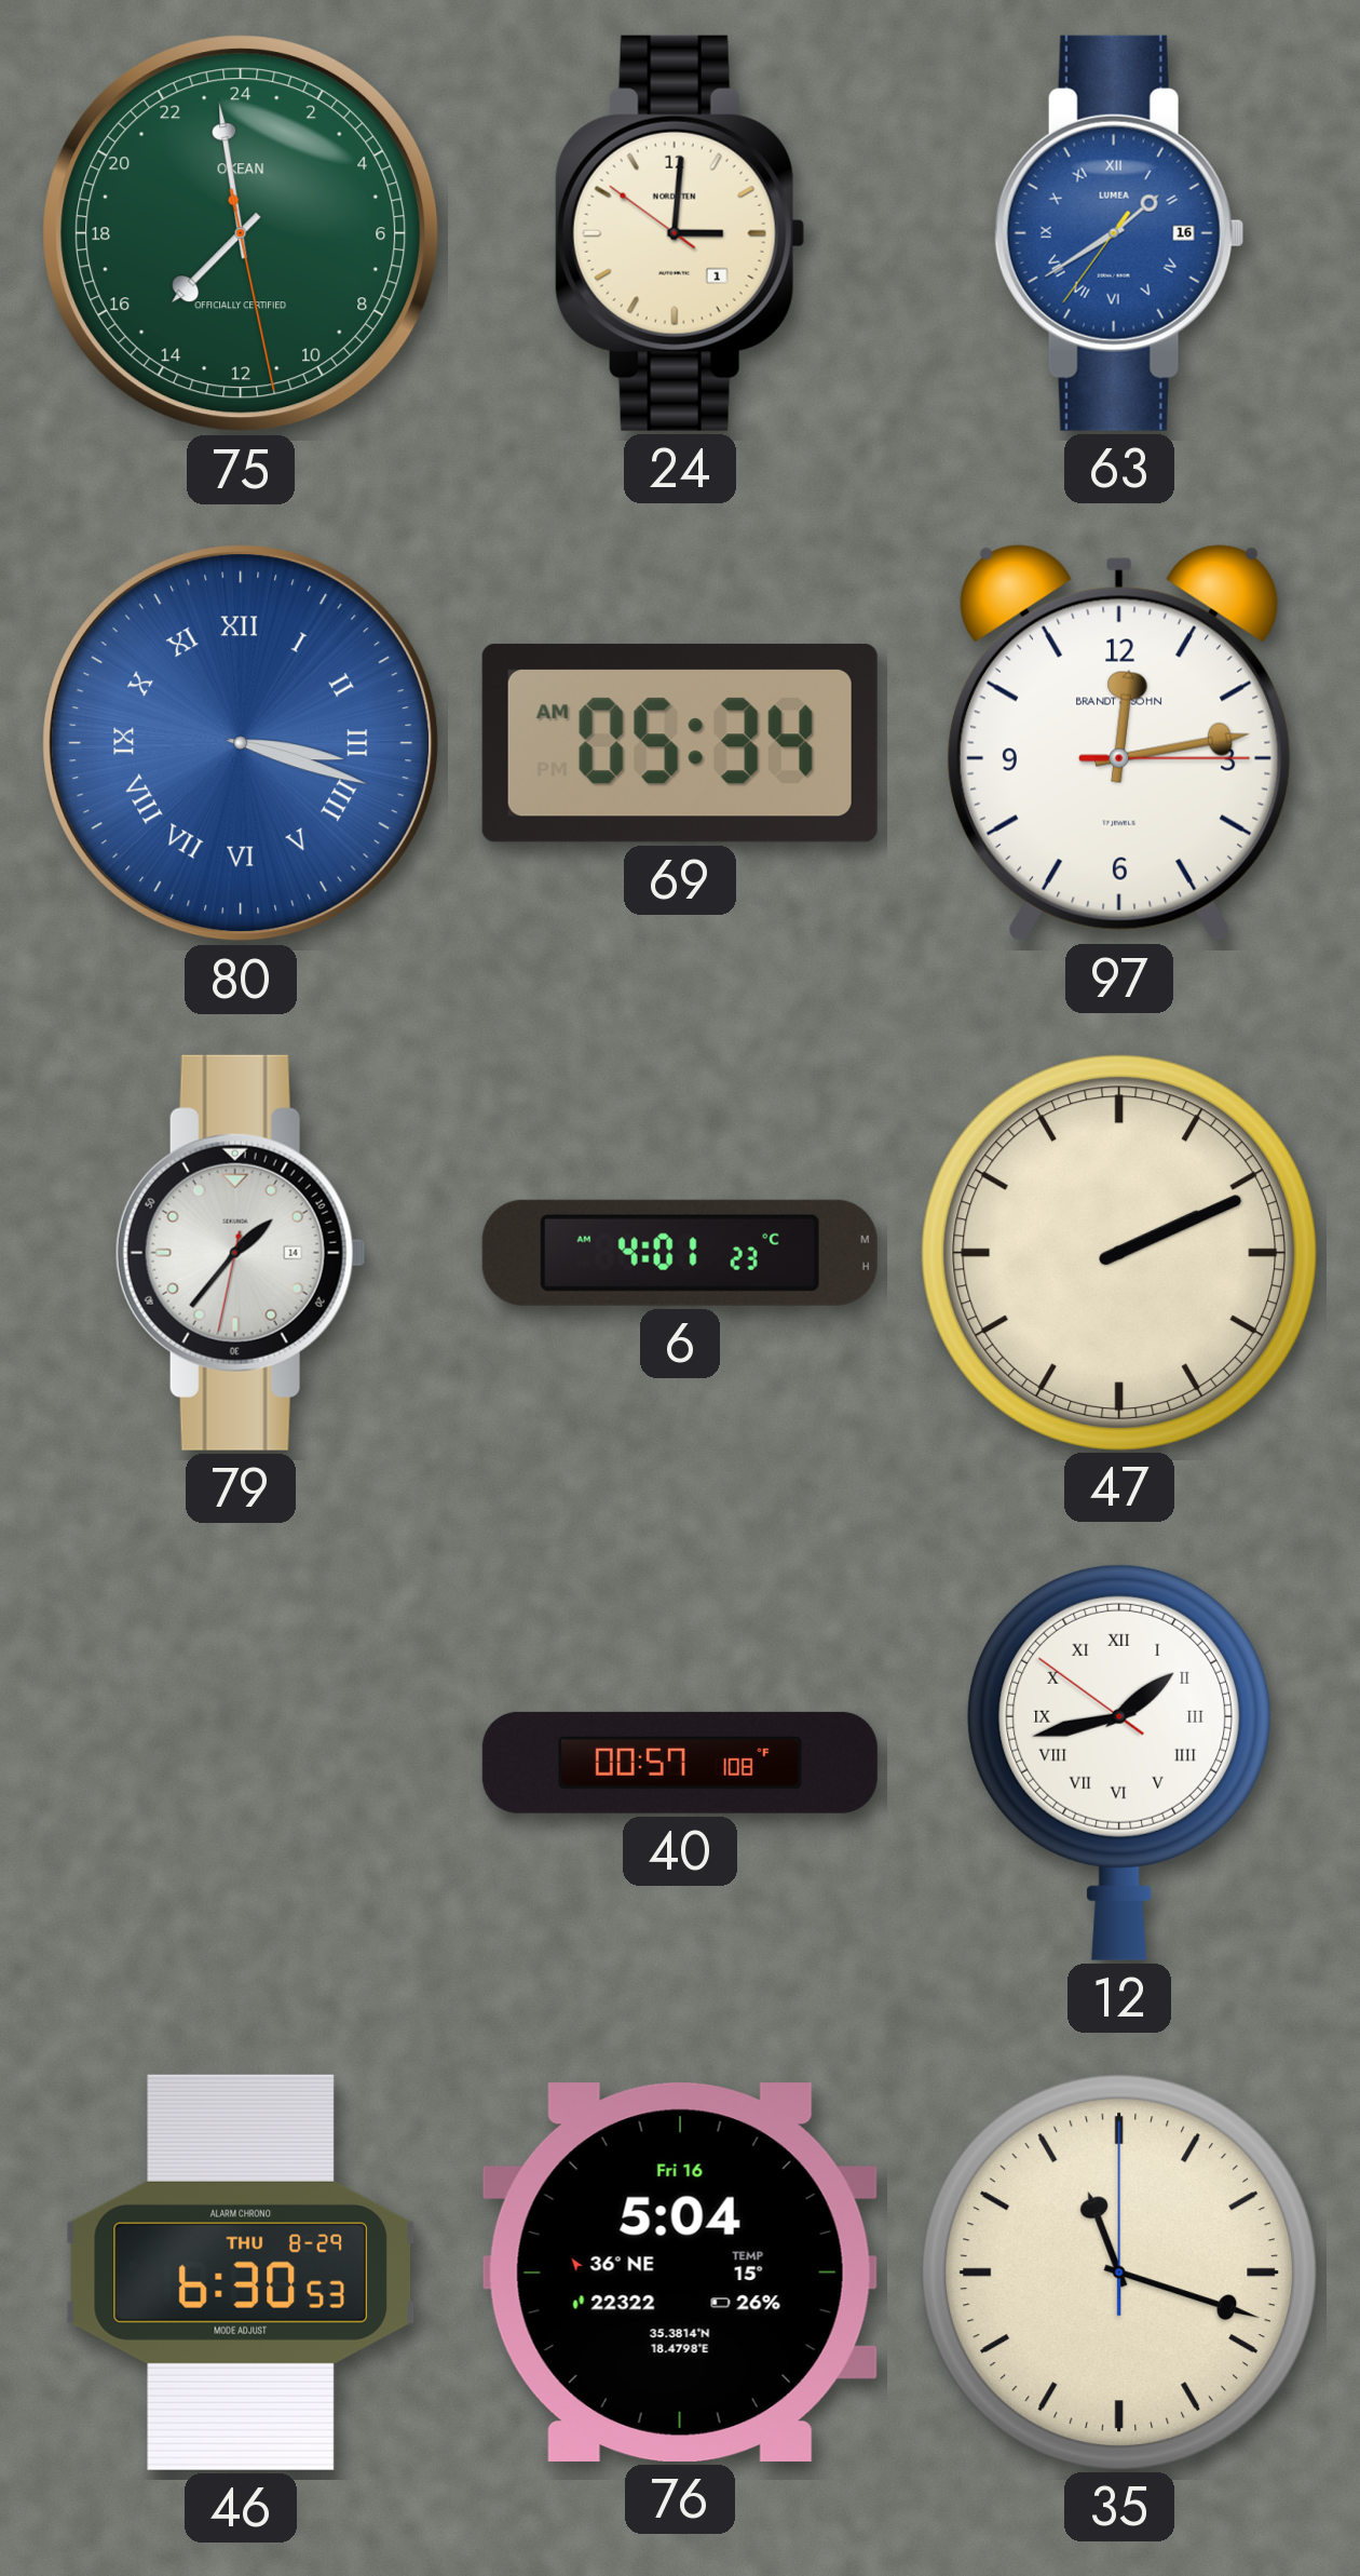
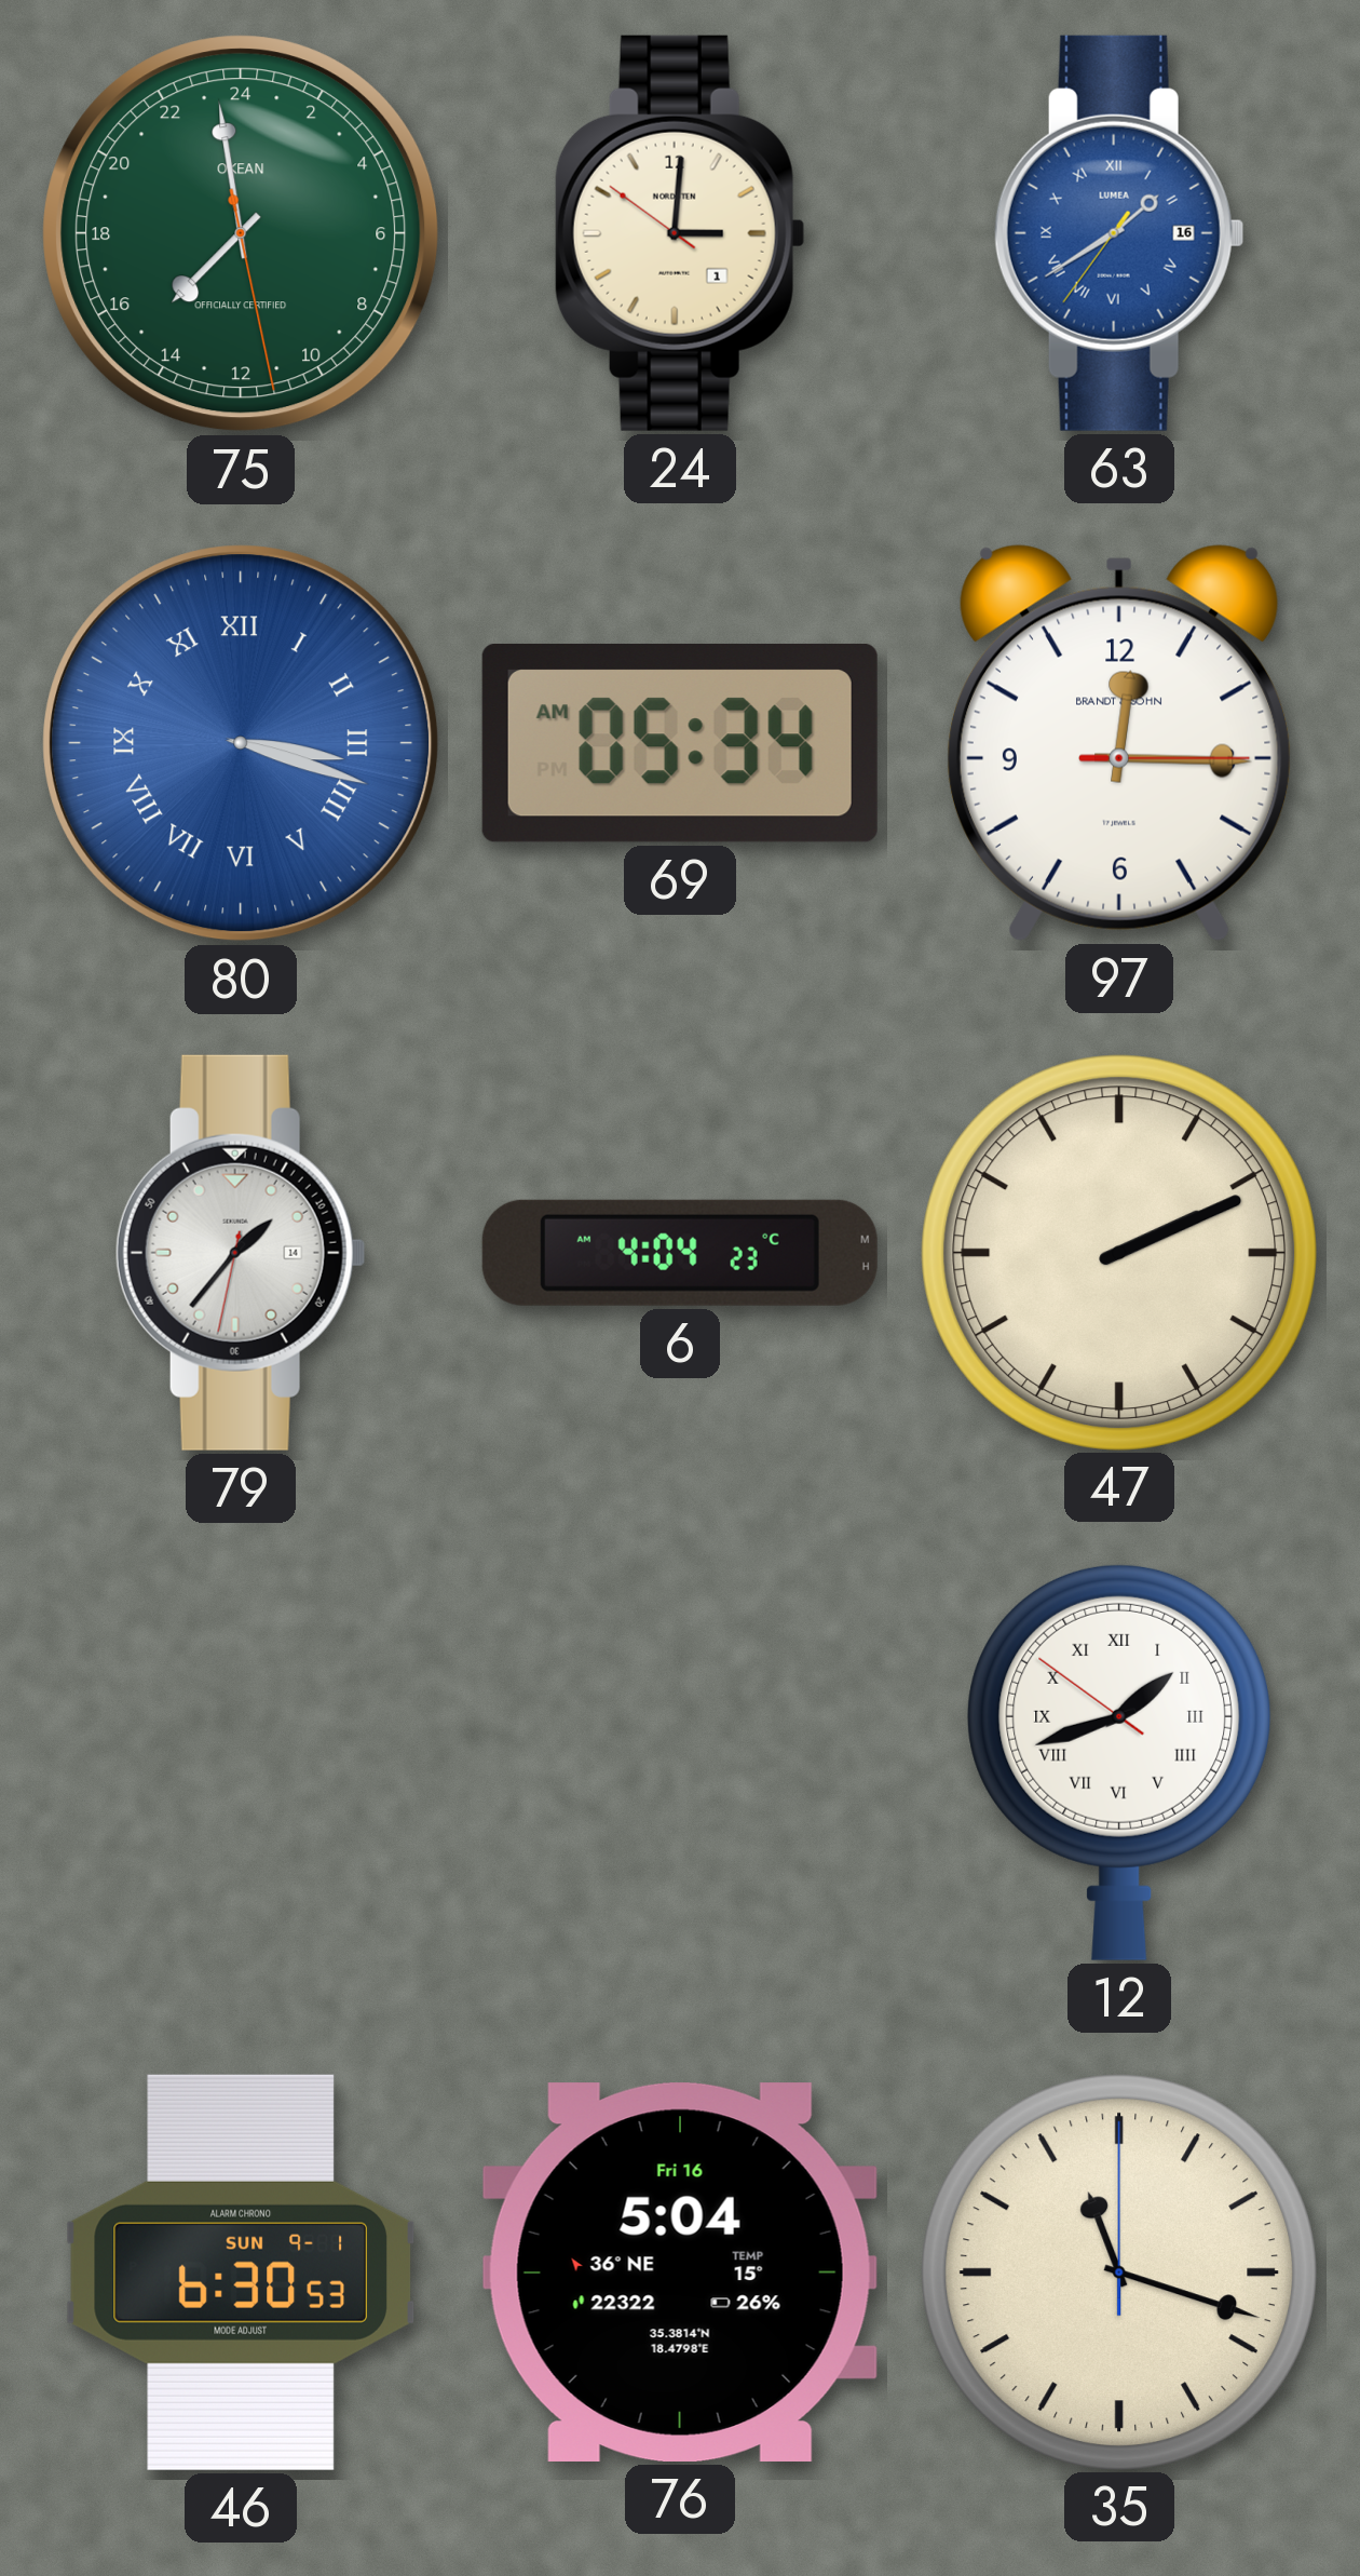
97: 12:13 -> 12:15 (1119, 743)
6: 4:01 -> 4:04 (680, 1253)
40: 00:57 -> none (680, 1763)
12: 1:42 -> 1:41 (1119, 1762)
46 date: THU 8-29 -> SUN 9-1 (241, 2272)
